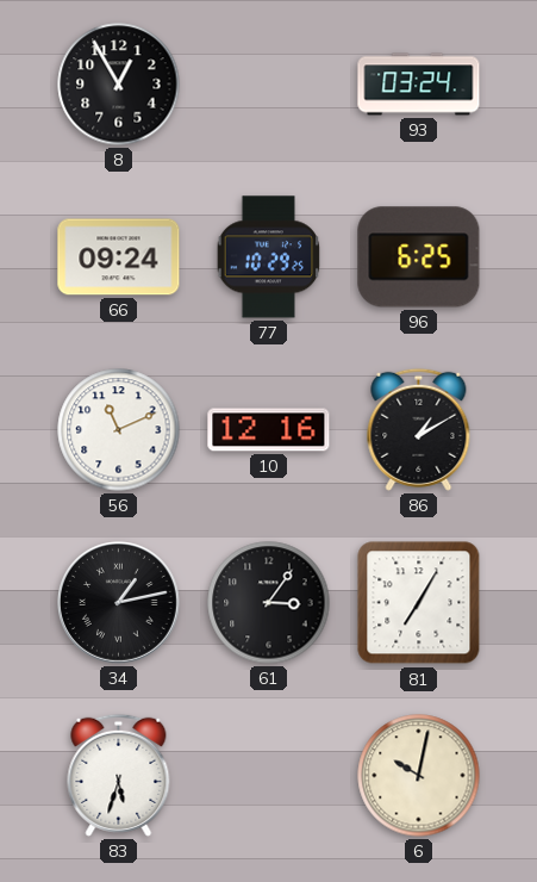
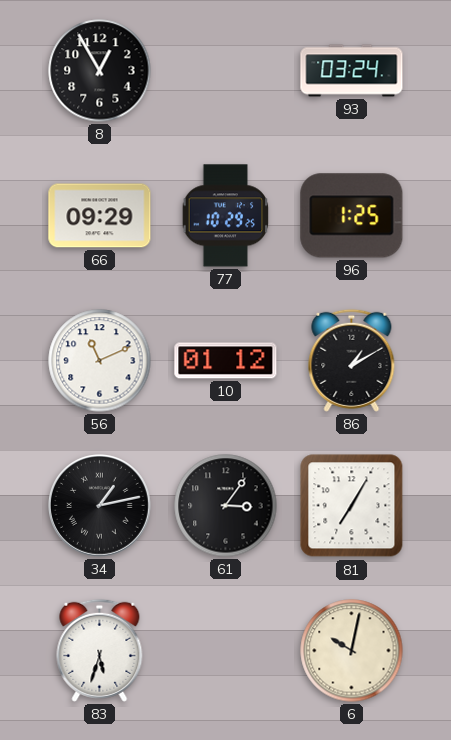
66: 09:24 -> 09:29 (100, 216)
96: 6:25 -> 1:25 (352, 216)
10: 12:16 -> 01:12 (226, 361)
